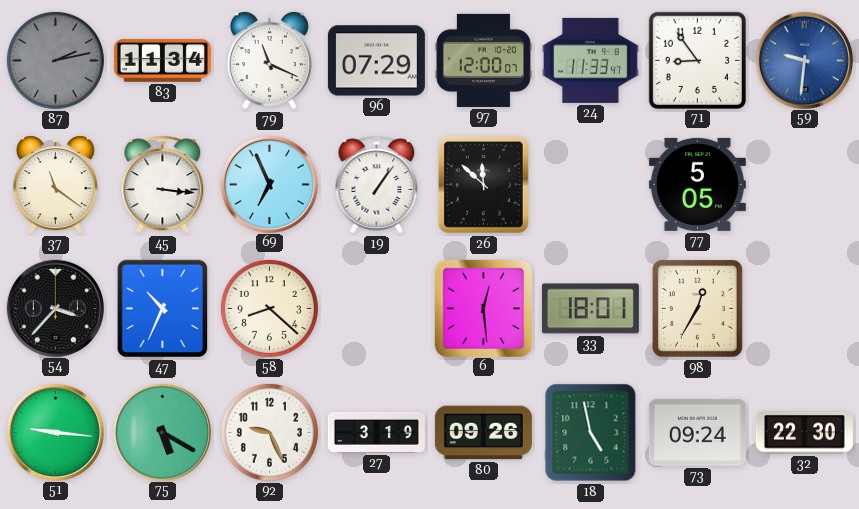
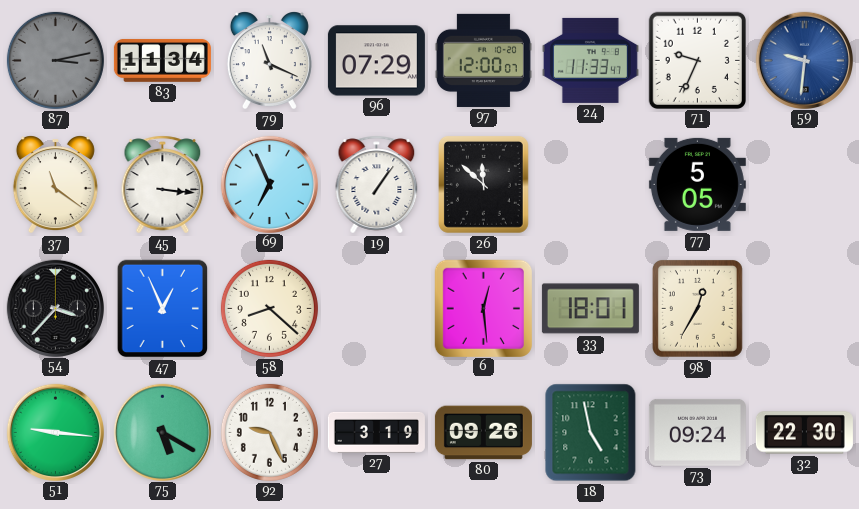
87: 2:13 -> 3:13 (55, 60)
71: 8:54 -> 9:34 (697, 60)
47: 10:34 -> 12:56 (163, 309)
